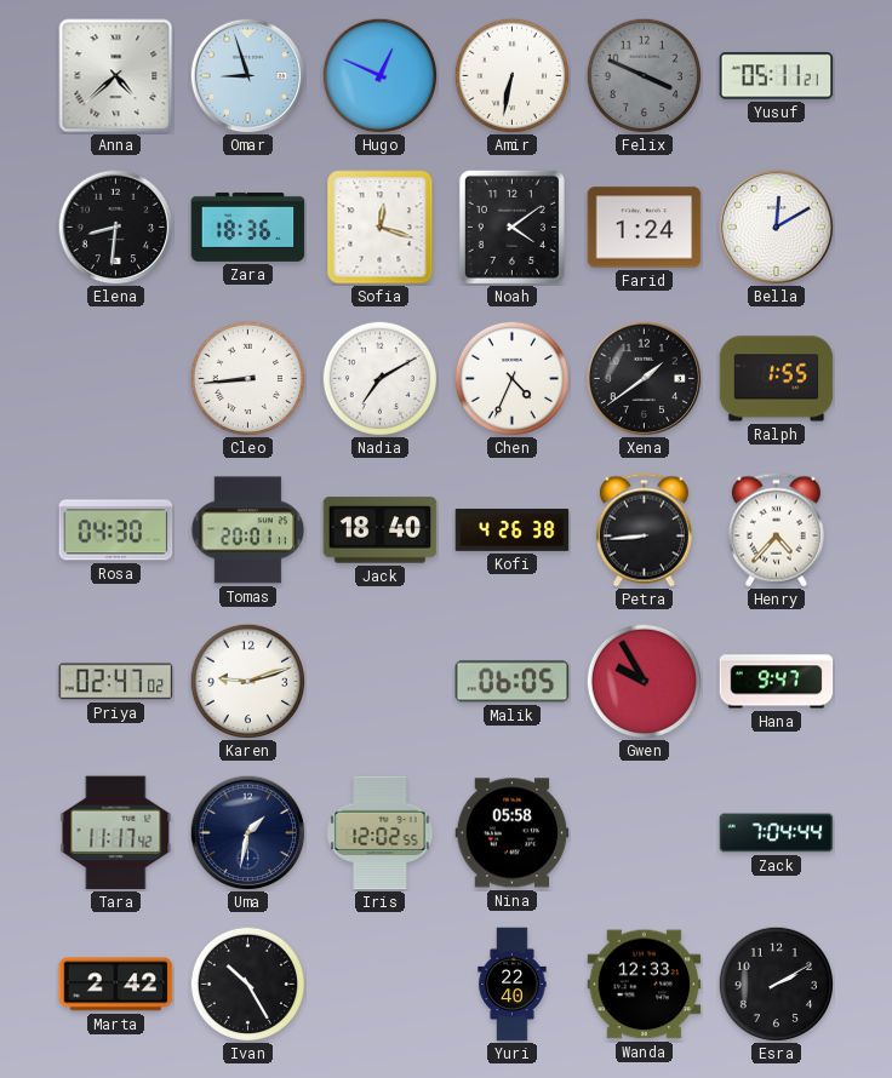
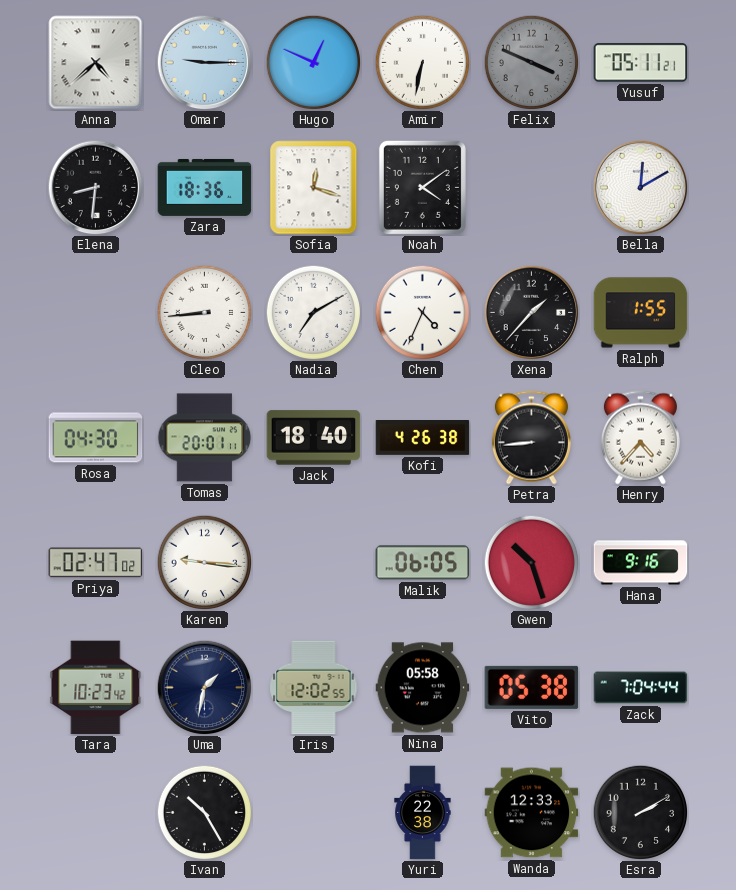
Omar: 8:57 -> 9:15 (204, 62)
Farid: 1:24 -> none (645, 228)
Xena: 1:39 -> 1:37 (531, 312)
Karen: 9:12 -> 9:16 (204, 562)
Gwen: 9:55 -> 10:27 (531, 562)
Hana: 9:47 -> 9:16 (641, 563)
Tara: 11:17 -> 10:23 (96, 688)
Vito: none -> 05:38 (532, 687)
Marta: 2:42 -> none (116, 985)
Yuri: 22:40 -> 22:38 (423, 813)
